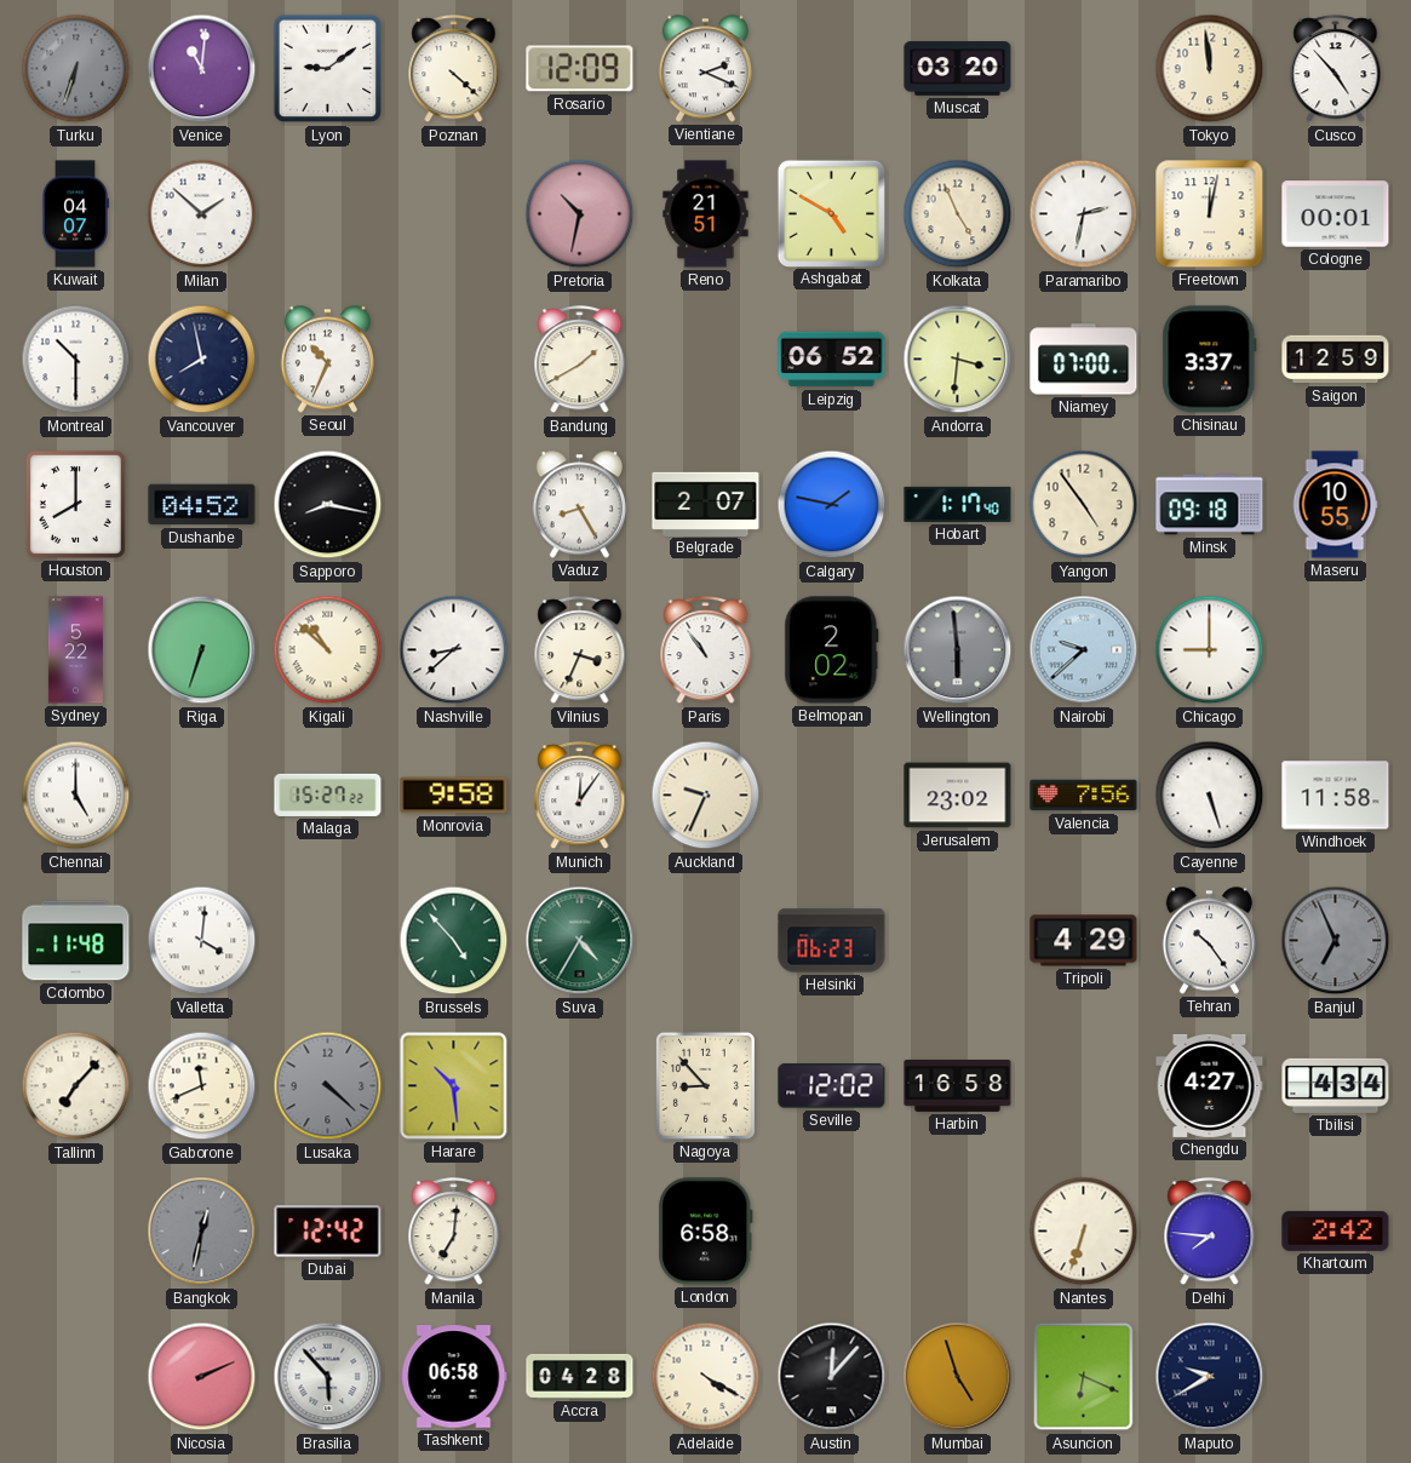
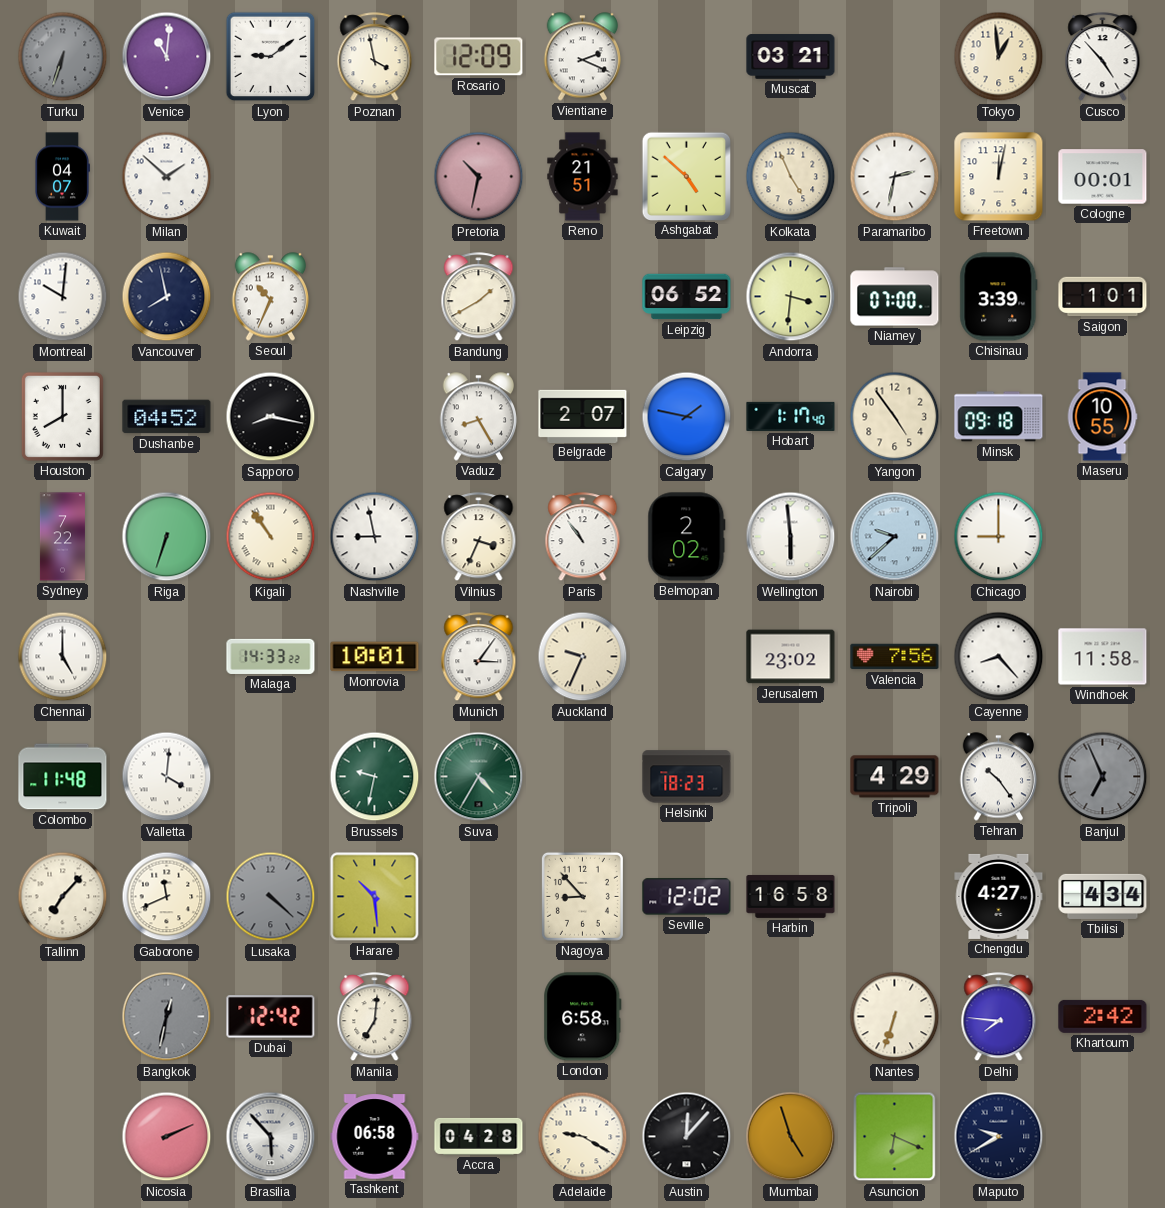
Poznan: 4:22 -> 3:58 (375, 57)
Muscat: 03:20 -> 03:21 (791, 57)
Tokyo: 11:59 -> 12:59 (999, 57)
Ashgabat: 4:50 -> 4:52 (686, 176)
Montreal: 10:30 -> 10:01 (63, 297)
Chisinau: 3:37 -> 3:39 (999, 297)
Saigon: 12:59 -> 1:01 (1103, 297)
Sydney: 5:22 -> 7:22 (62, 537)
Kigali: 10:52 -> 10:54 (271, 537)
Nashville: 8:38 -> 8:58 (375, 537)
Wellington dial: grey -> white (791, 537)
Malaga: 15:27 -> 14:33 (271, 656)
Monrovia: 9:58 -> 10:01 (375, 657)
Munich: 12:06 -> 3:06 (479, 657)
Cayenne: 5:27 -> 8:23 (999, 657)
Brussels: 4:53 -> 9:32 (375, 777)
Helsinki: 06:23 -> 18:23 (687, 777)
Adelaide: 4:20 -> 9:20 (583, 1137)
